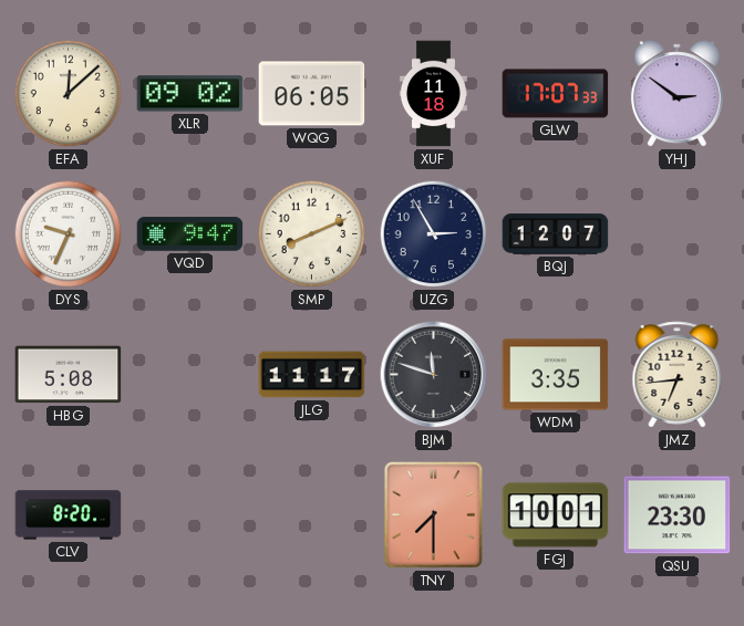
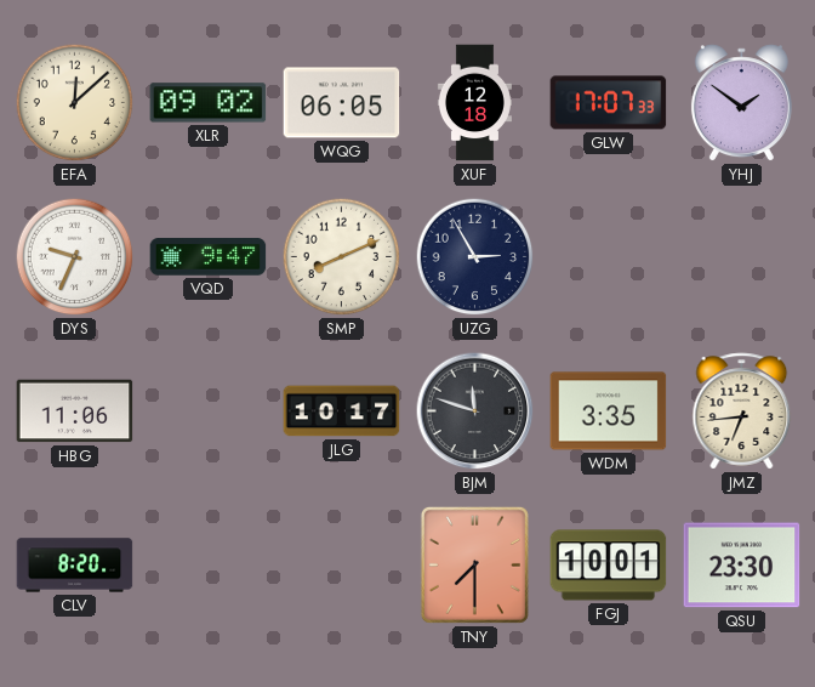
XUF: 11:18 -> 12:18 (474, 103)
YHJ: 2:51 -> 1:51 (741, 103)
BQJ: 12:07 -> none (556, 234)
HBG: 5:08 -> 11:06 (75, 411)
JLG: 11:17 -> 10:17 (342, 411)
